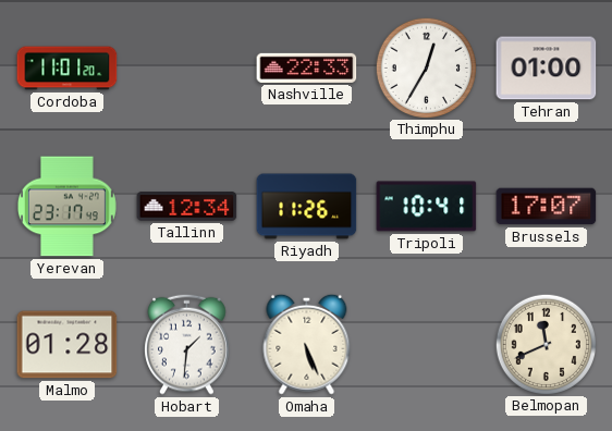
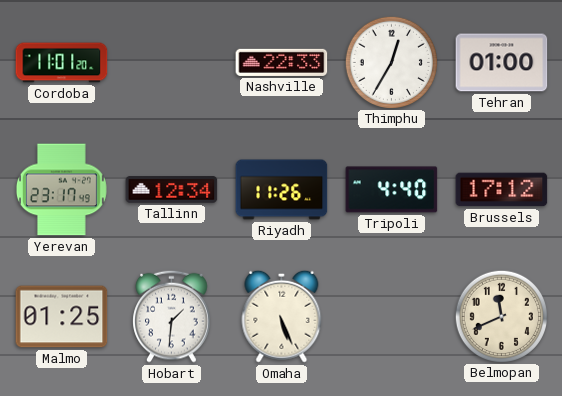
Tripoli: 10:41 -> 4:40 (392, 190)
Brussels: 17:07 -> 17:12 (502, 190)
Malmo: 01:28 -> 01:25 (62, 317)
